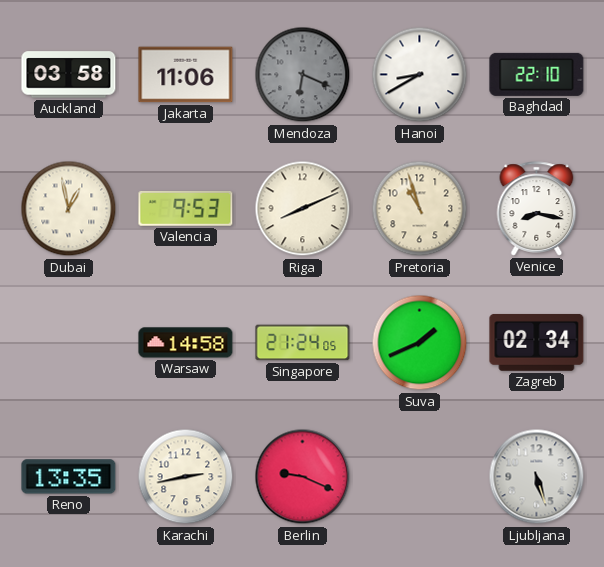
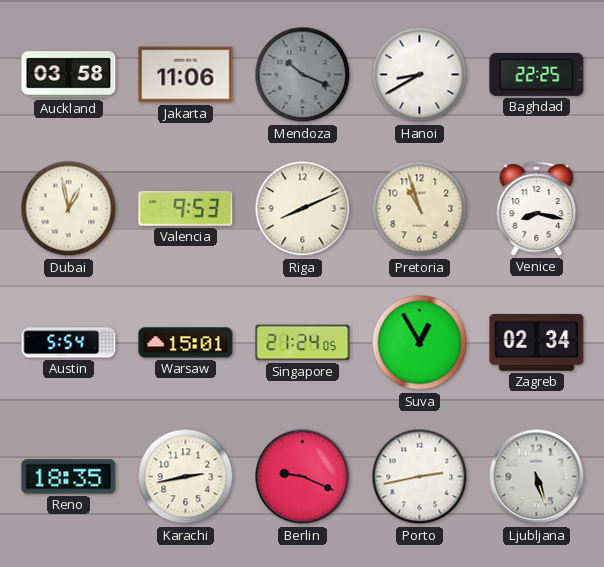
Mendoza: 6:19 -> 10:19 (303, 75)
Baghdad: 22:10 -> 22:25 (537, 74)
Austin: none -> 5:54 (69, 343)
Warsaw: 14:58 -> 15:01 (186, 343)
Suva: 1:41 -> 12:55 (420, 343)
Reno: 13:35 -> 18:35 (69, 477)
Porto: none -> 2:43 (420, 477)
